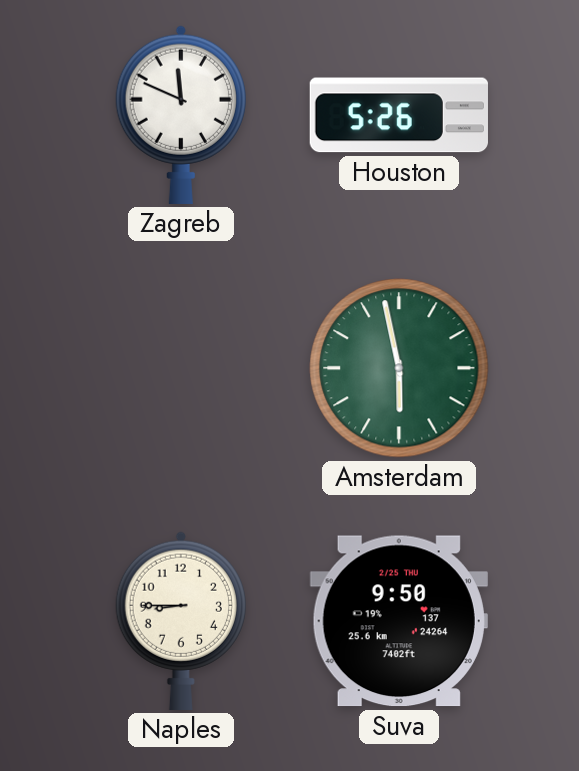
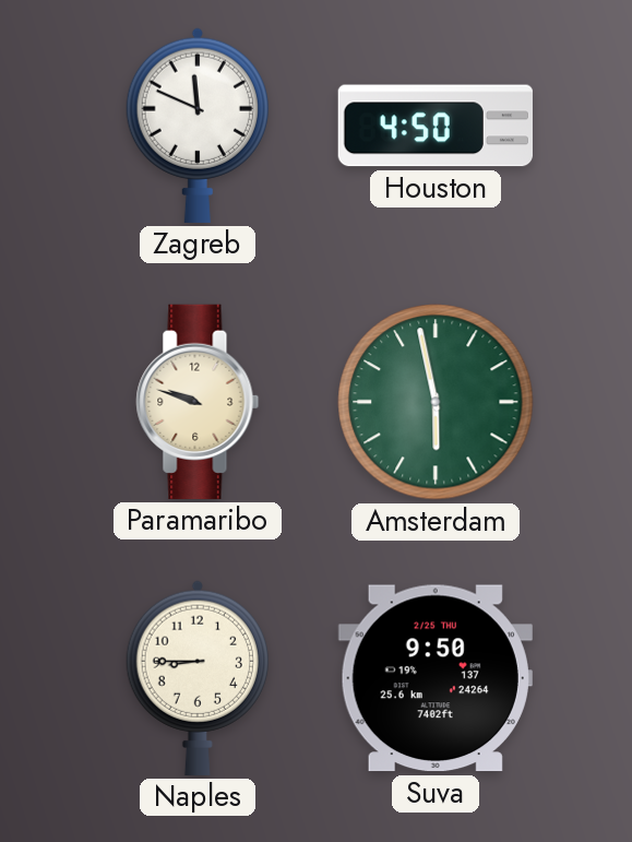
Houston: 5:26 -> 4:50 (436, 126)
Paramaribo: none -> 9:48 (198, 402)
